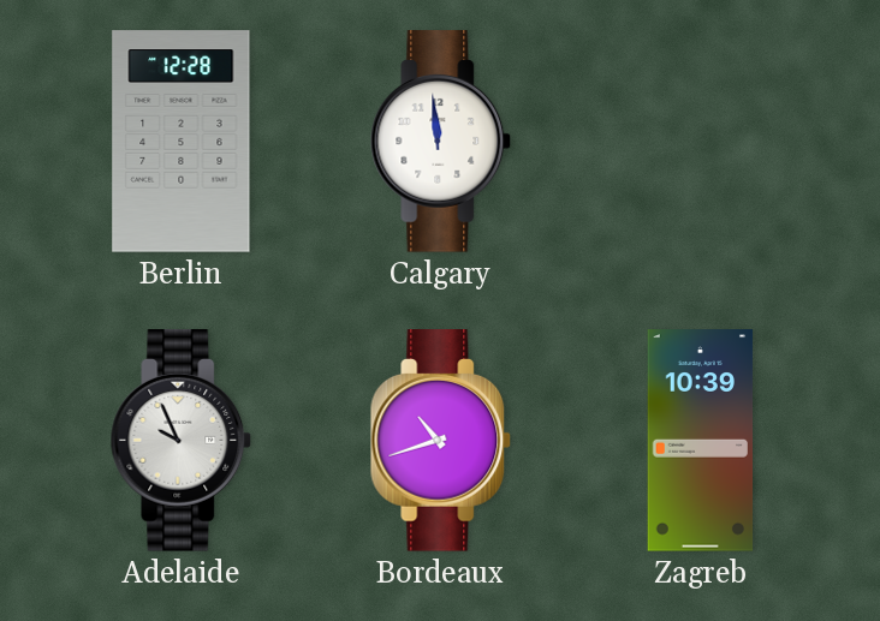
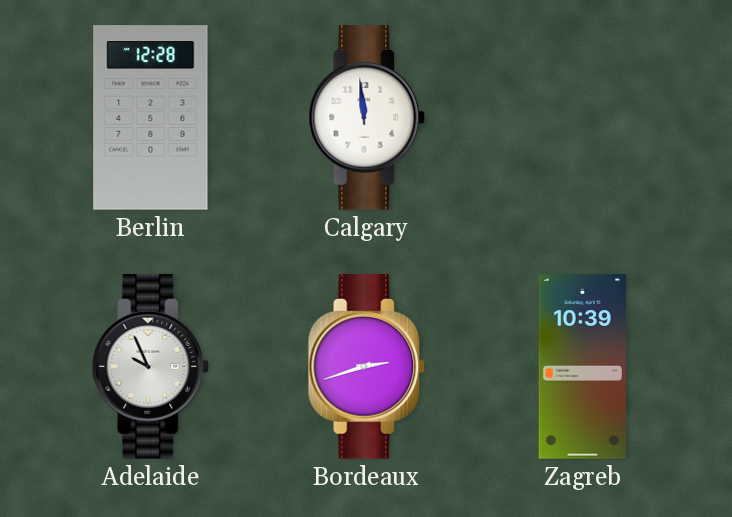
Bordeaux: 10:42 -> 2:42 (367, 367)
